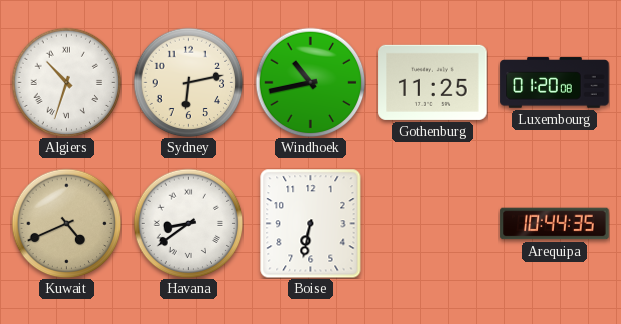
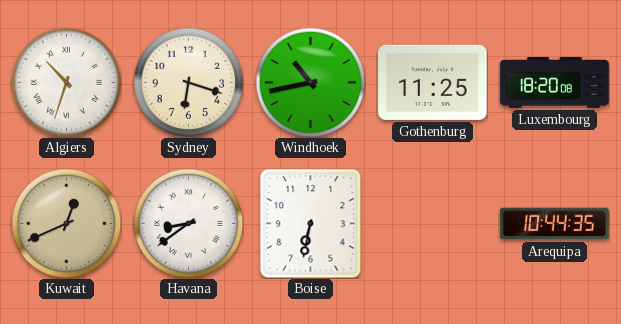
Sydney: 6:13 -> 6:18 (188, 82)
Luxembourg: 01:20 -> 18:20 (555, 83)
Kuwait: 4:41 -> 12:41 (66, 223)
